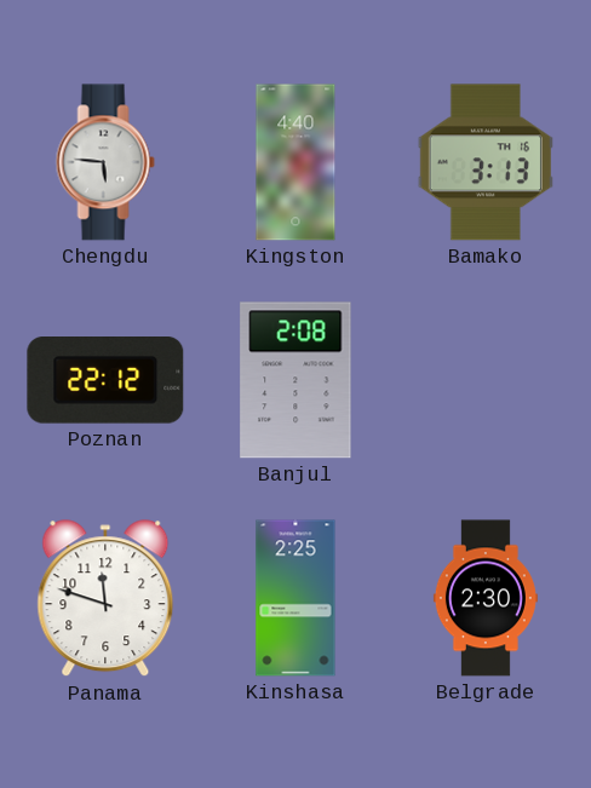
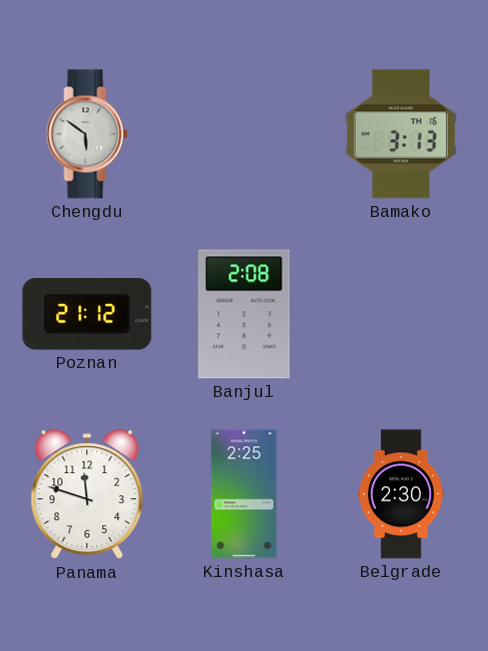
Chengdu: 5:46 -> 5:51 (87, 134)
Kingston: 4:40 -> none (295, 162)
Poznan: 22:12 -> 21:12 (87, 315)
